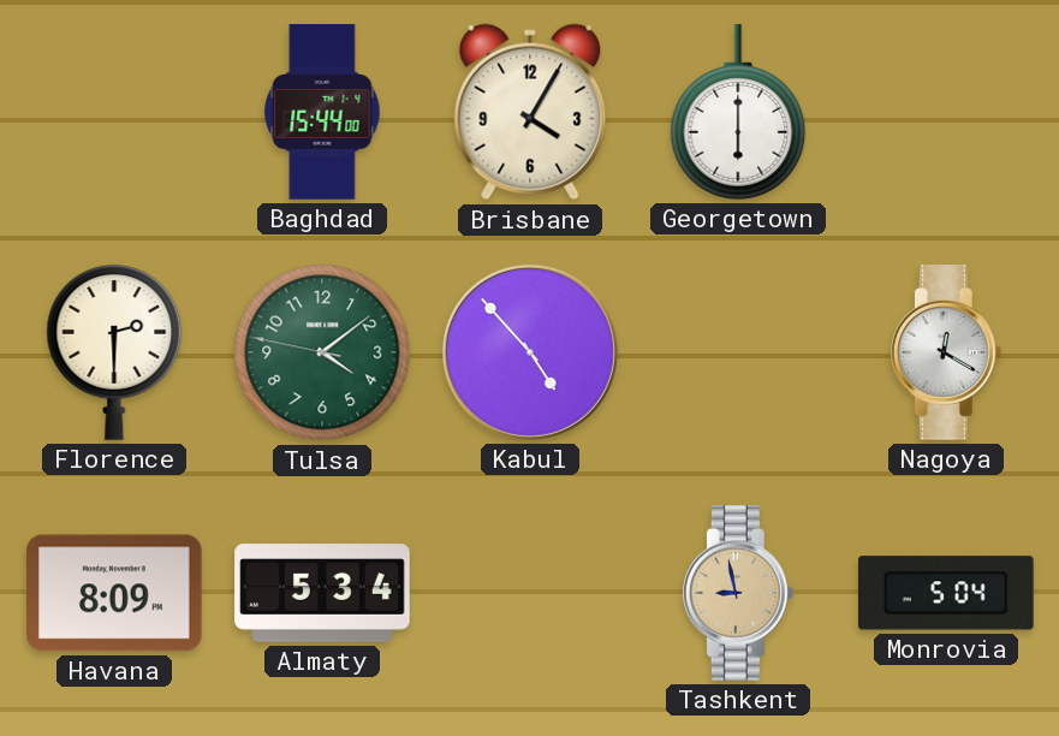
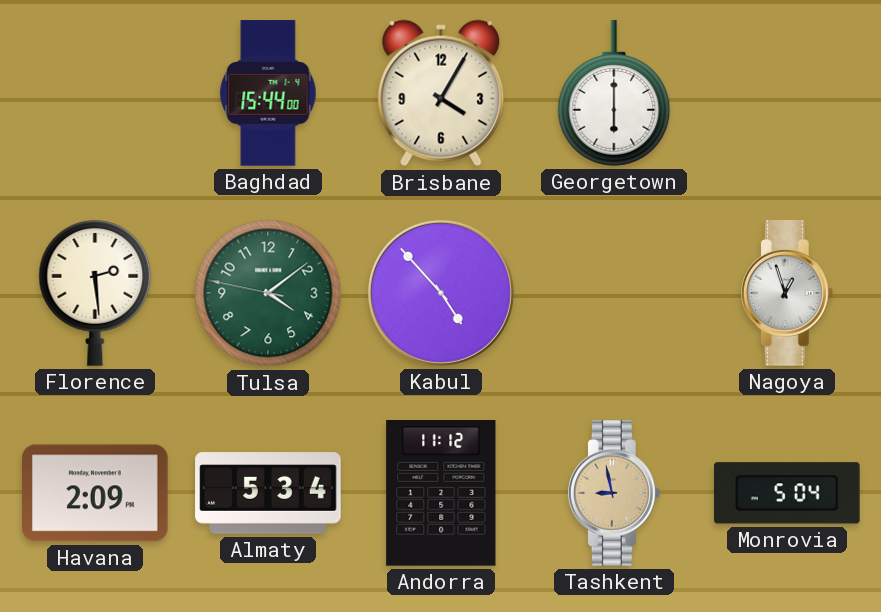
Florence: 2:30 -> 2:29 (95, 293)
Nagoya: 12:20 -> 12:57 (787, 293)
Havana: 8:09 -> 2:09 (96, 493)
Andorra: none -> 11:12 (441, 494)
